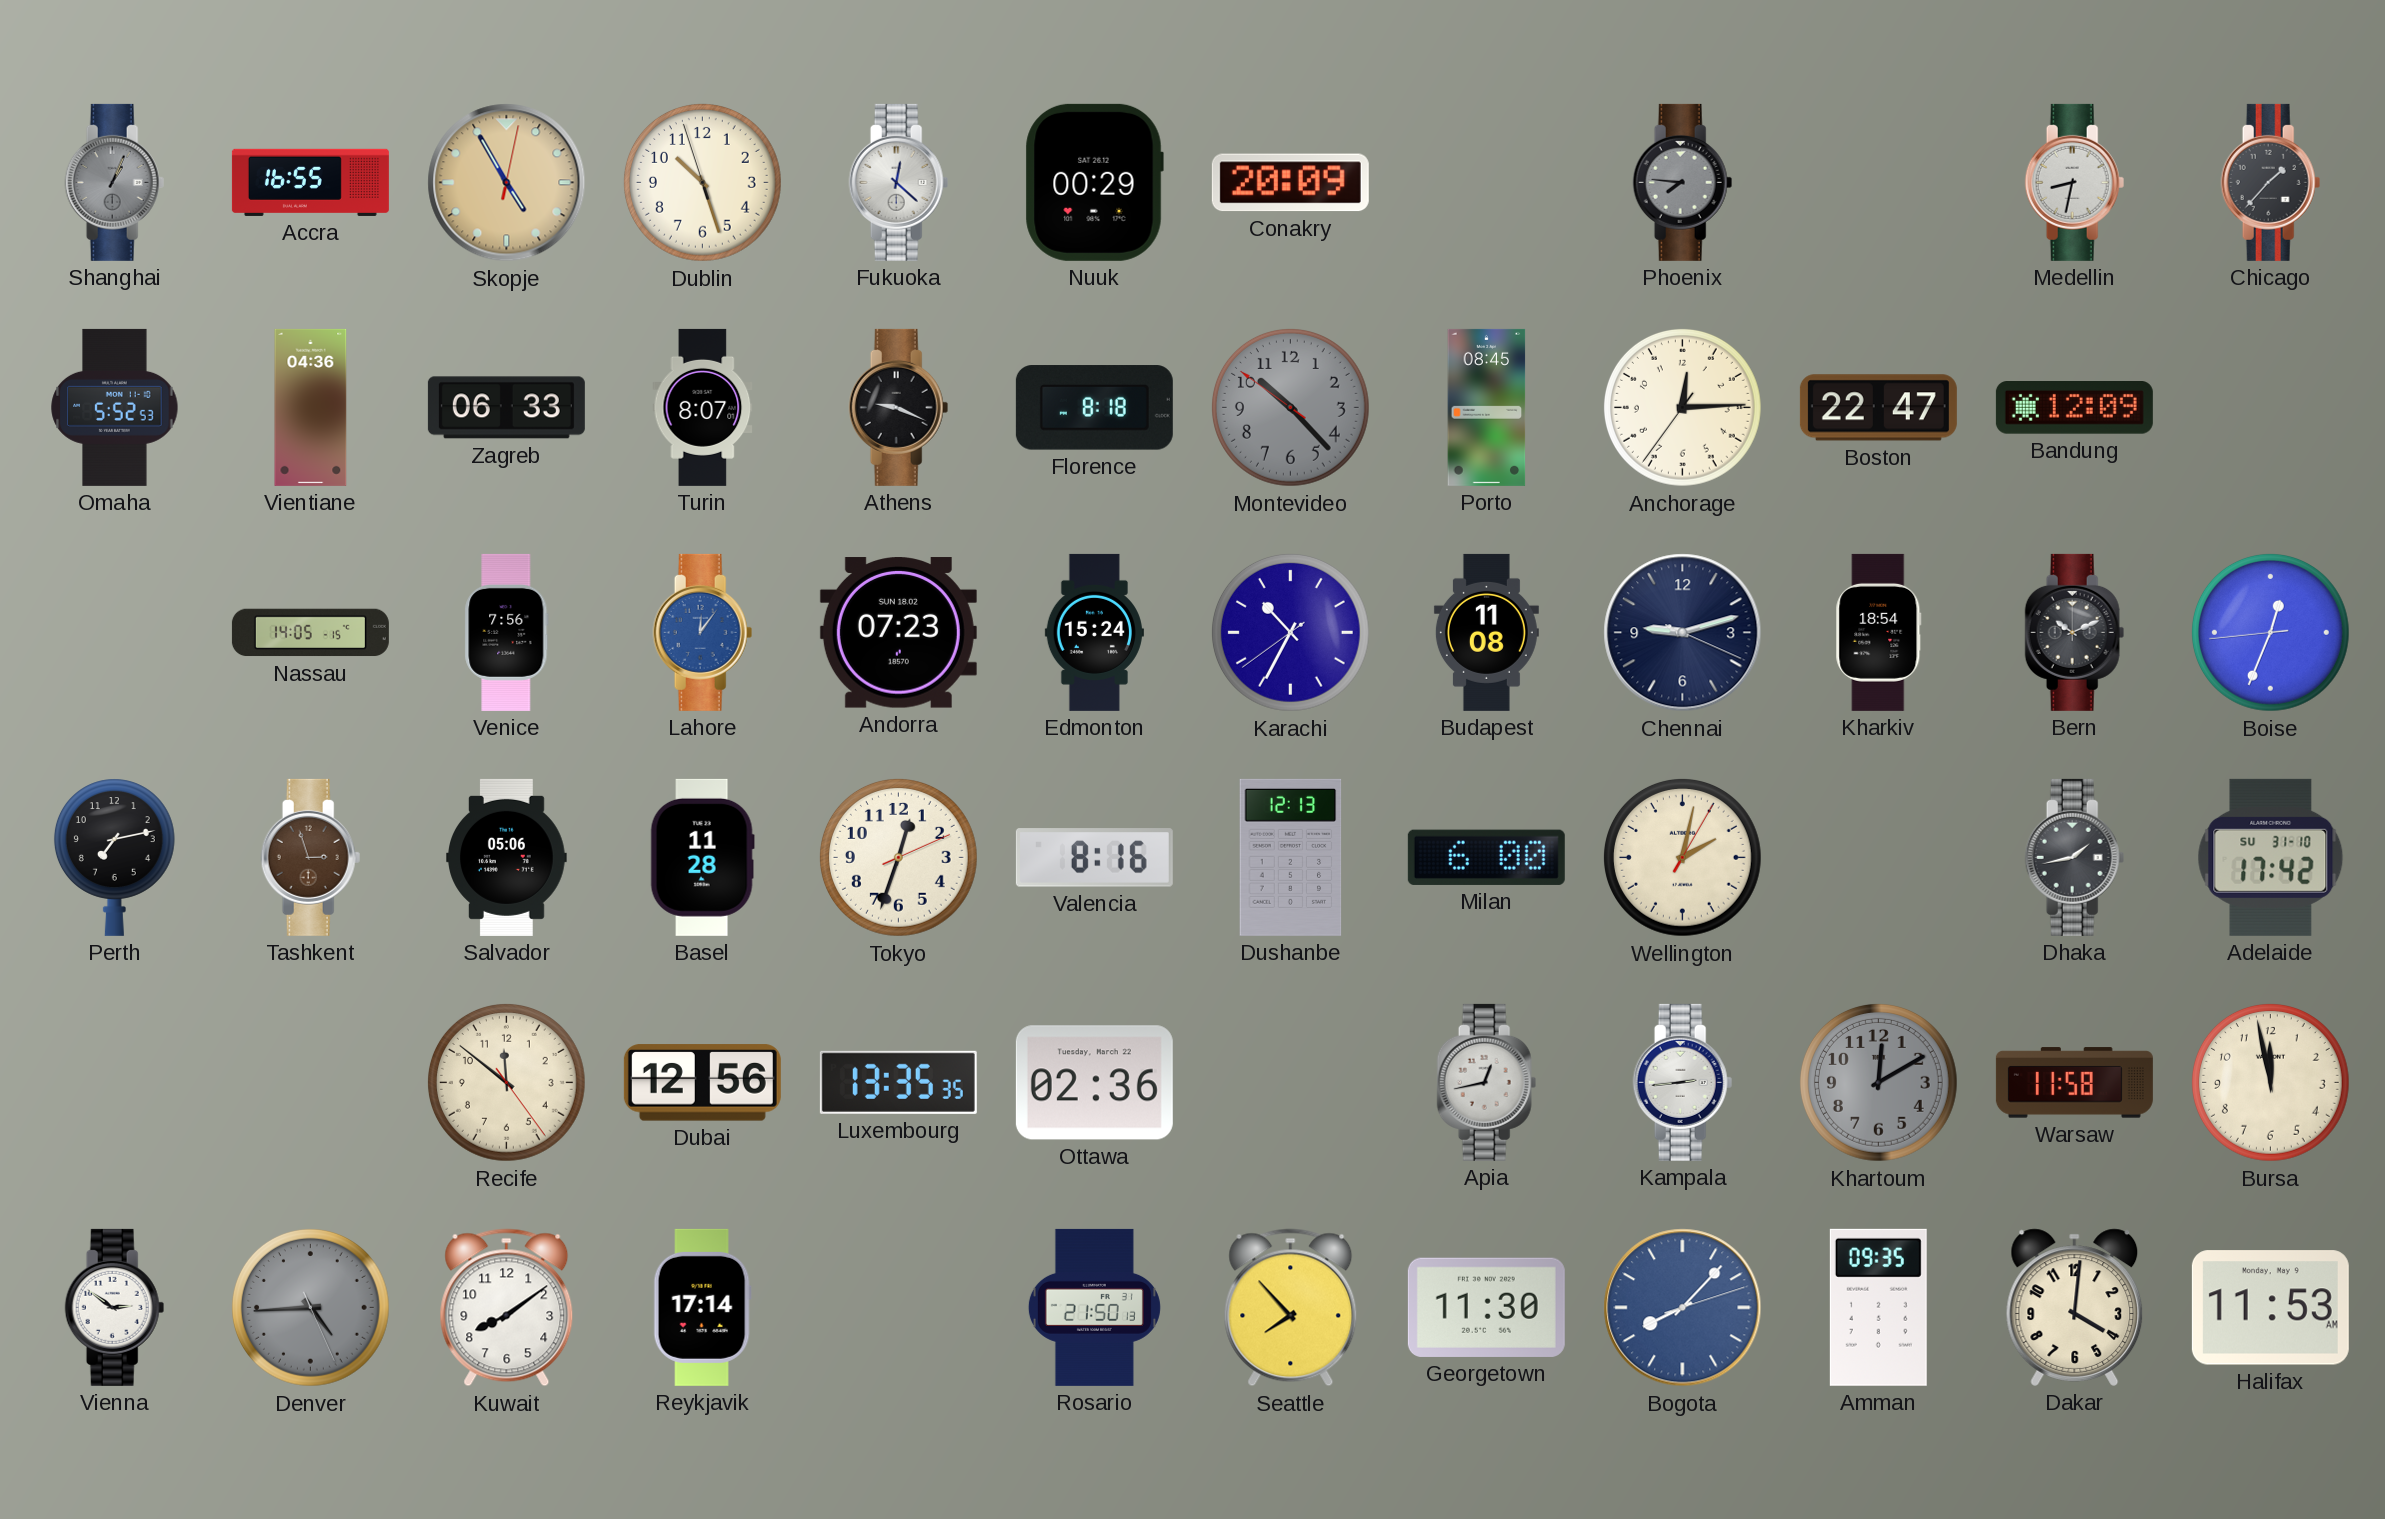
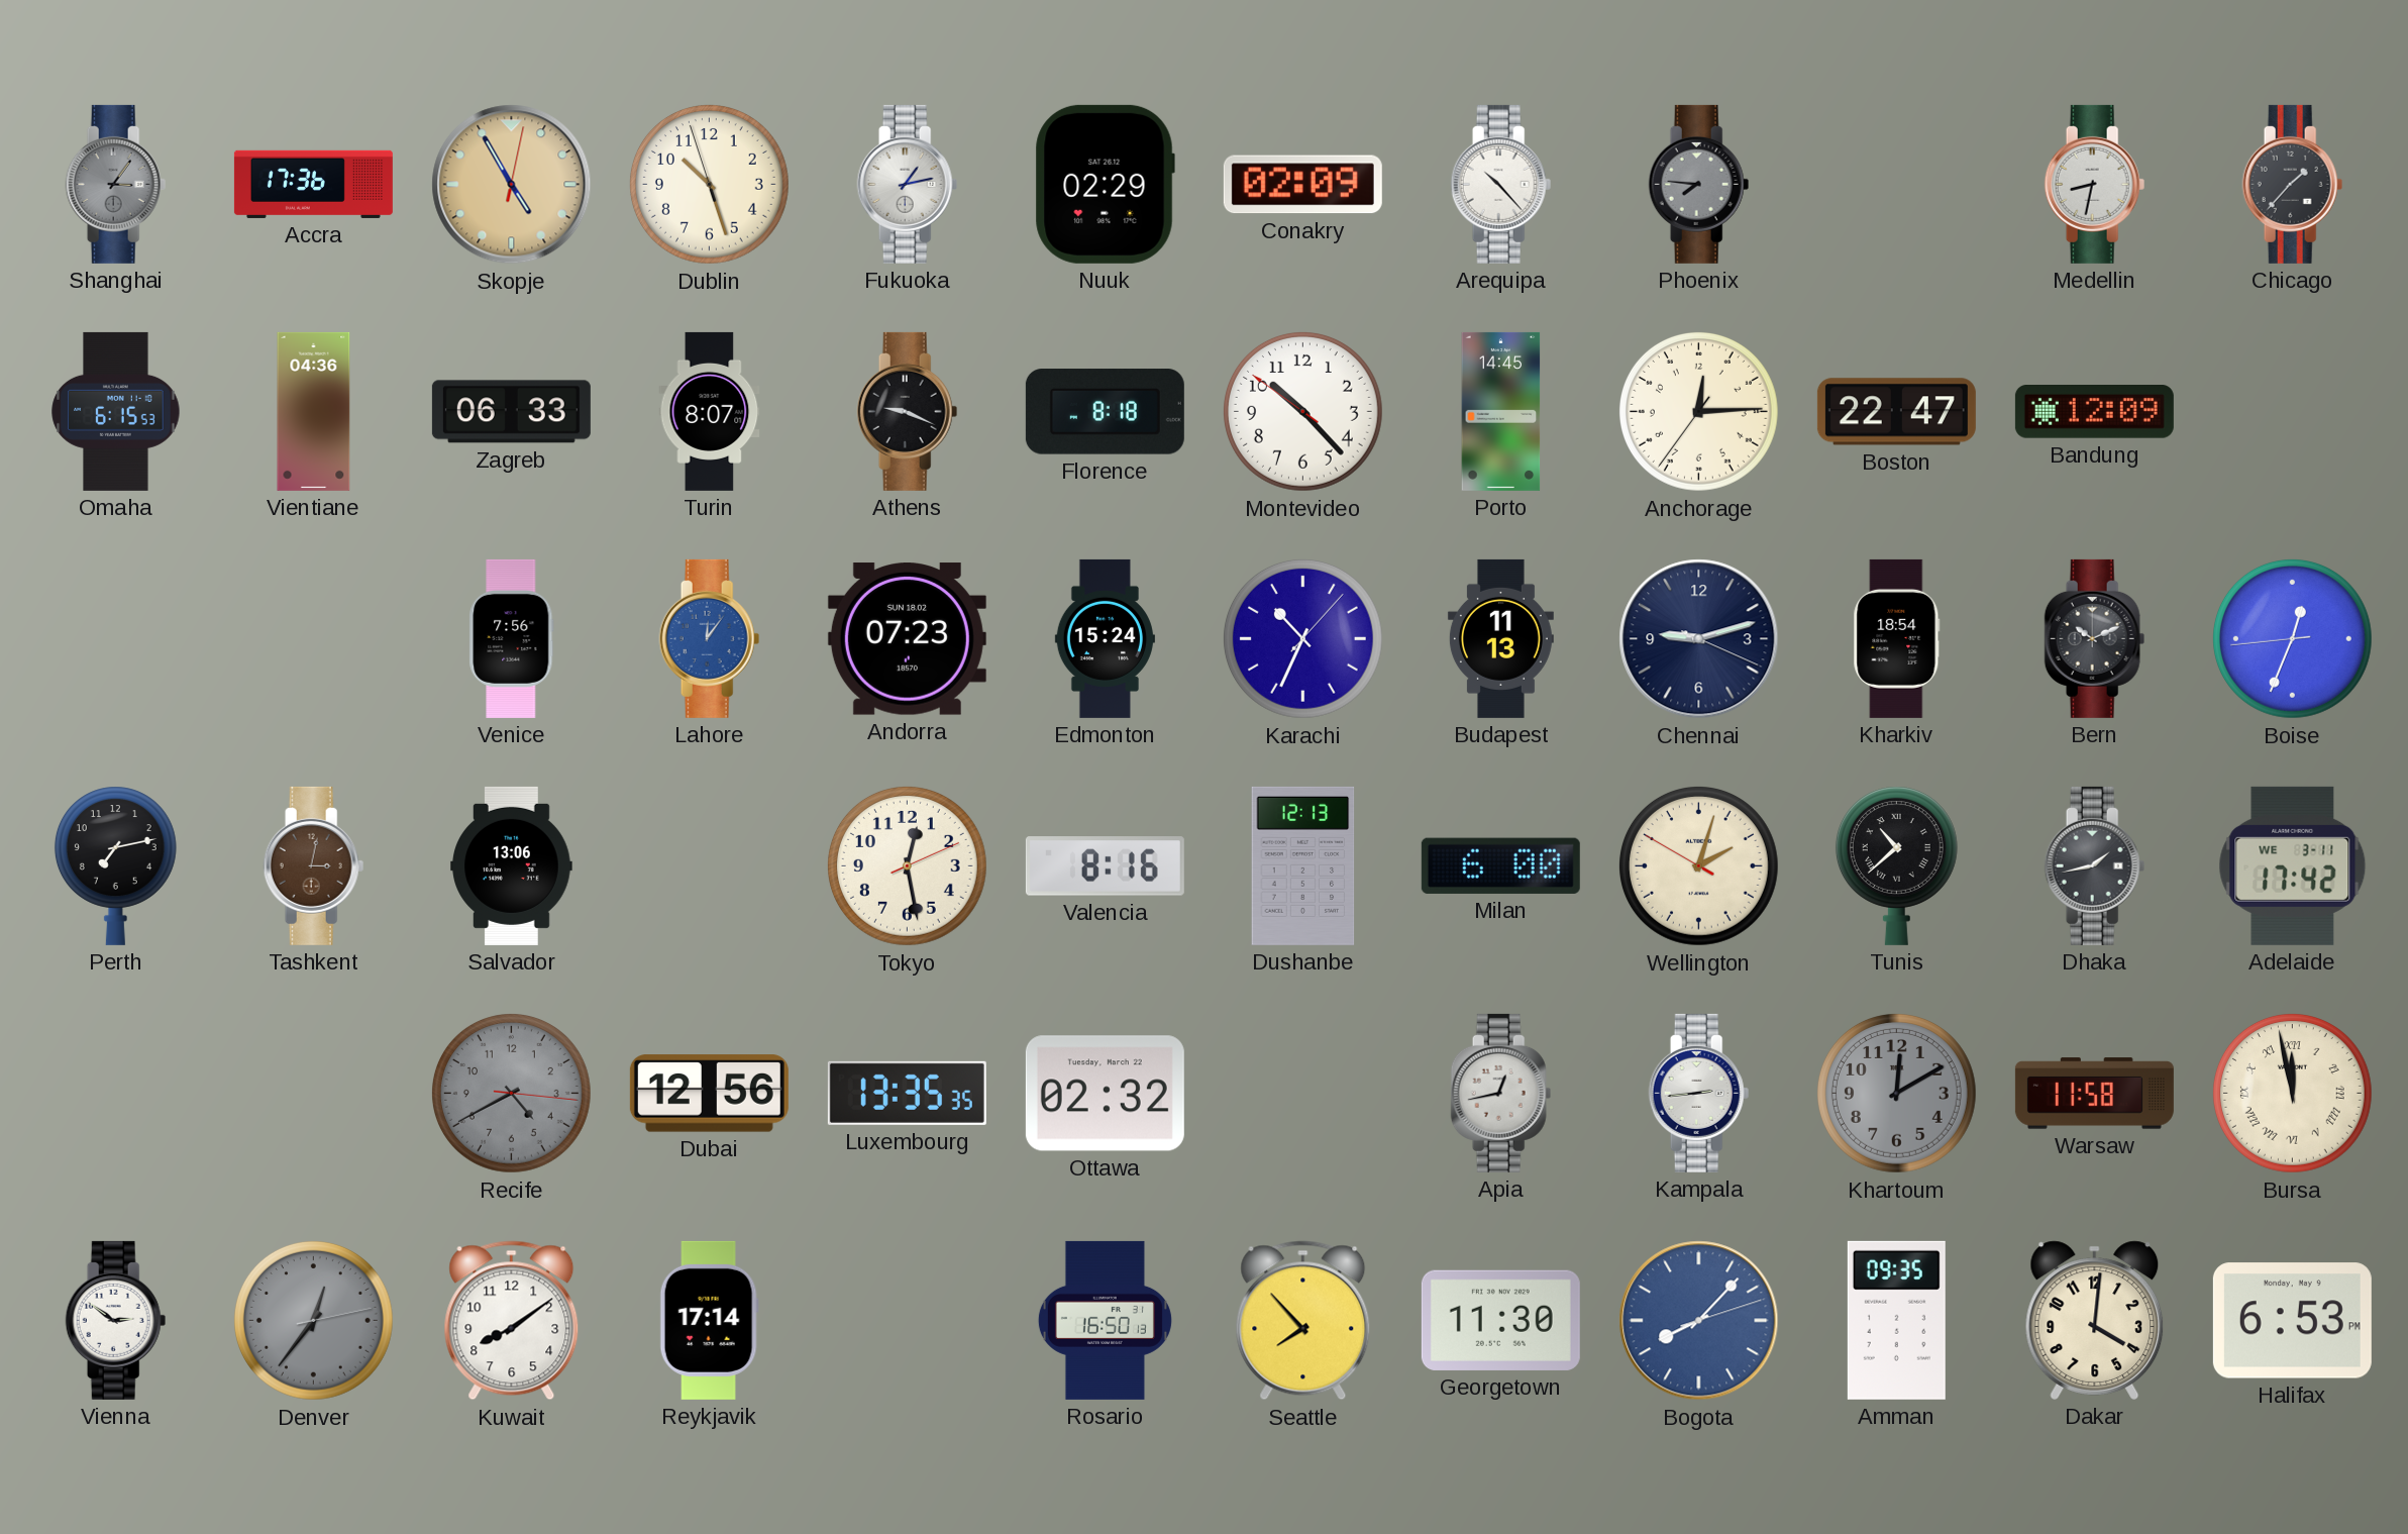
Shanghai: 1:04 -> 3:06 (116, 184)
Accra: 16:55 -> 17:36 (313, 184)
Fukuoka: 12:22 -> 1:13 (908, 184)
Nuuk: 00:29 -> 02:29 (1105, 184)
Conakry: 20:09 -> 02:09 (1302, 185)
Arequipa: none -> 10:23 (1501, 184)
Omaha: 5:52 -> 6:15 (116, 411)
Montevideo dial: grey -> white (1302, 411)
Porto: 08:45 -> 14:45 (1501, 411)
Nassau: 14:05 -> none (310, 633)
Karachi: 10:34:39 -> 10:34:07 (1302, 638)
Budapest: 11:08 -> 11:13 (1500, 638)
Tashkent: 2:57 -> 3:02 (314, 865)
Salvador: 05:06 -> 13:06 (512, 865)
Basel: 11:28 -> none (702, 857)
Tokyo: 12:33 -> 12:28 (907, 865)
Wellington: 2:02:05 -> 2:02:50 (1698, 865)
Tunis: none -> 10:38 (1896, 865)
Adelaide date: SU 31-10 -> WE 3-11 (2293, 865)
Recife: 11:51 -> 4:40 (511, 1093)
Recife dial: cream -> grey (511, 1093)
Ottawa: 02:36 -> 02:32 (1105, 1094)
Bursa numerals: Arabic -> Roman (2292, 1093)
Denver: 4:44 -> 12:36 (313, 1320)
Rosario: 21:50 -> 16:50 (1105, 1320)
Halifax: 11:53 -> 6:53 (2292, 1321)
